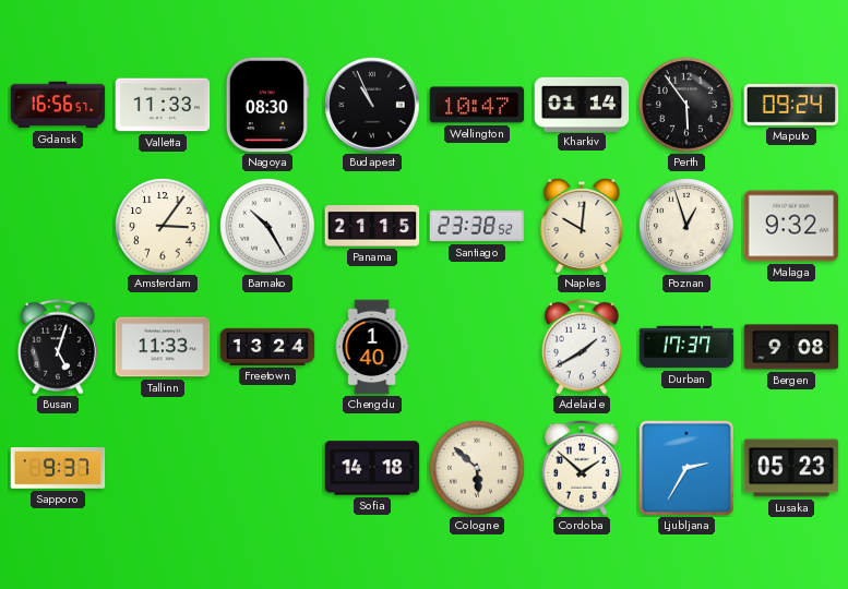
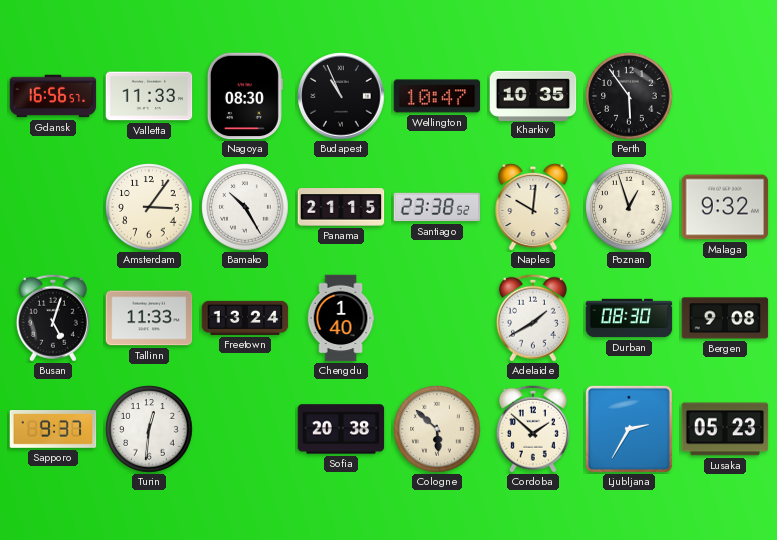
Kharkiv: 01:14 -> 10:35 (533, 95)
Maputo: 09:24 -> none (791, 105)
Durban: 17:37 -> 08:30 (629, 318)
Turin: none -> 12:31 (149, 429)
Sofia: 14:18 -> 20:38 (341, 429)
